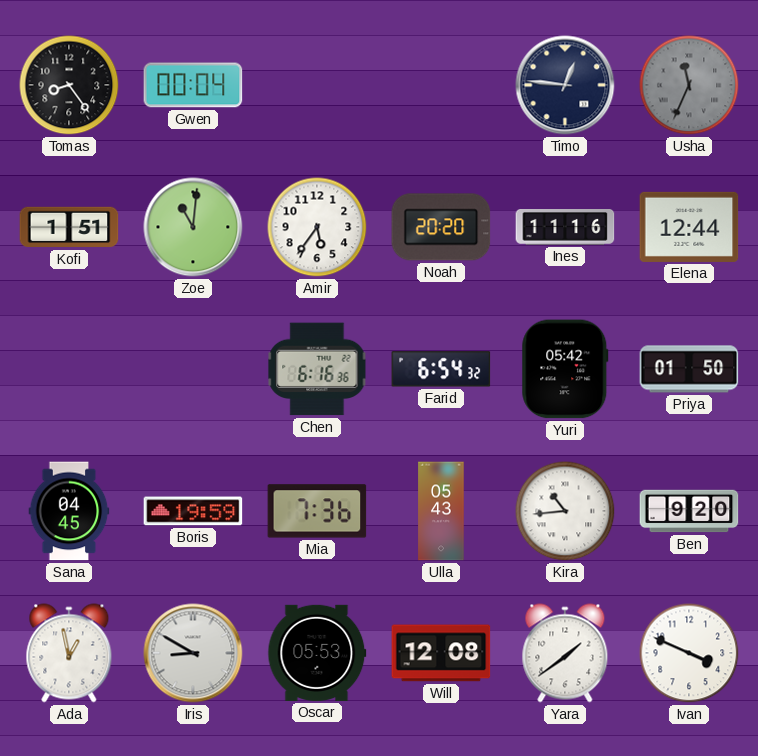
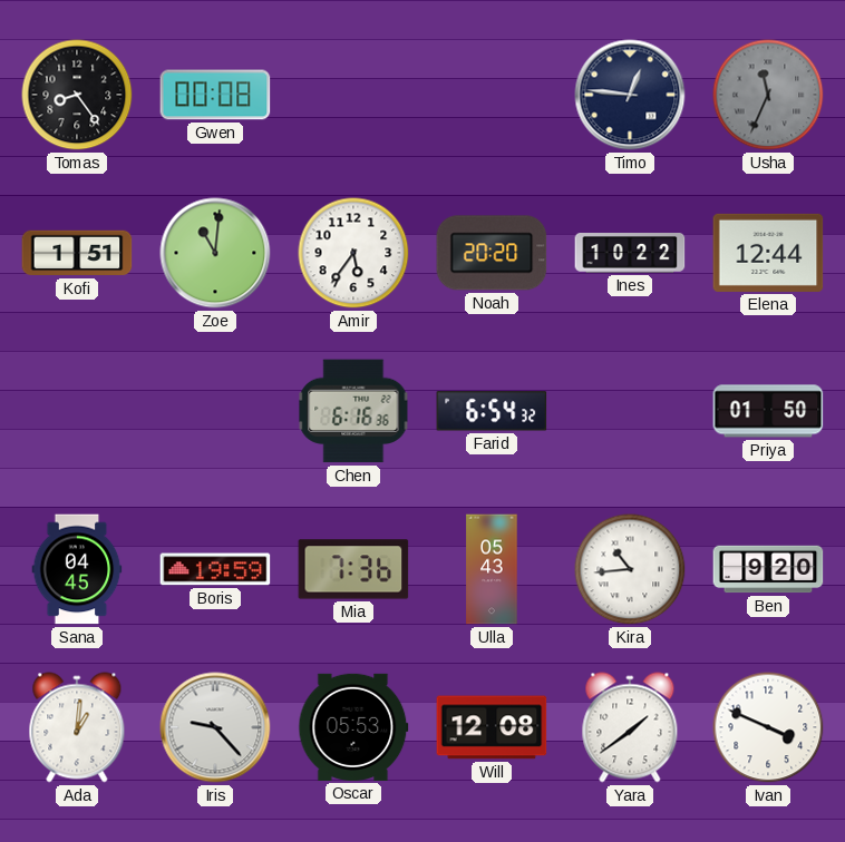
Gwen: 00:04 -> 00:08 (215, 95)
Ines: 11:16 -> 10:22 (630, 254)
Yuri: 05:42 -> none (565, 369)
Ada: 12:58 -> 1:01 (77, 727)
Iris: 8:50 -> 9:23 (215, 727)
